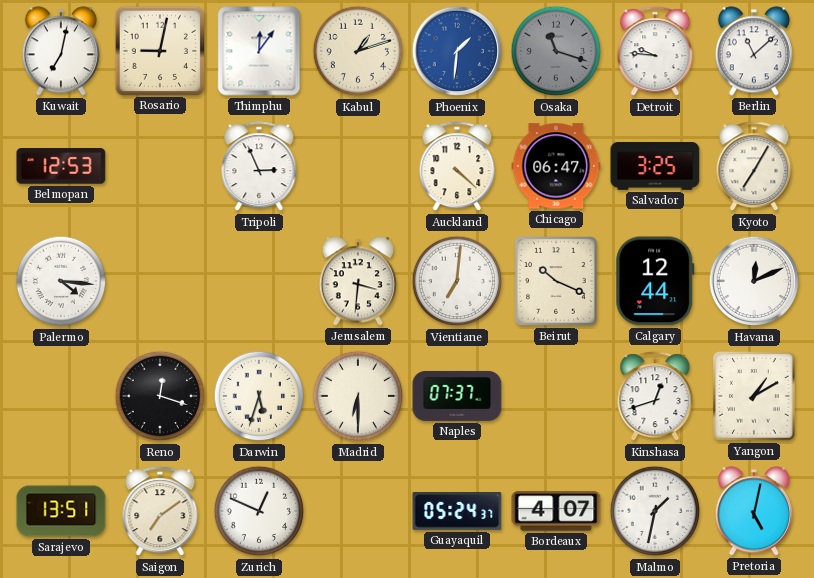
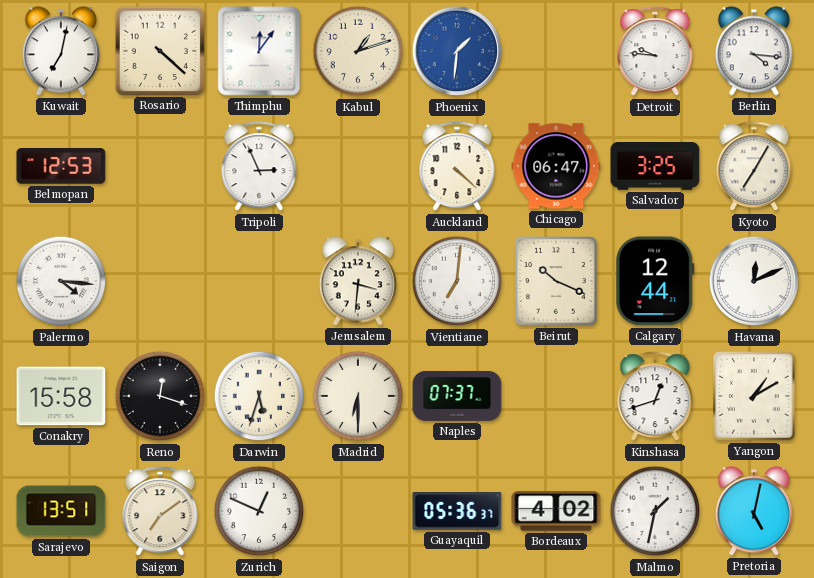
Rosario: 9:02 -> 4:22 (159, 50)
Osaka: 11:18 -> none (556, 51)
Berlin: 11:08 -> 4:16 (754, 51)
Conakry: none -> 15:58 (61, 396)
Guayaquil: 05:24 -> 05:36 (457, 512)
Bordeaux: 4:07 -> 4:02 (556, 511)
